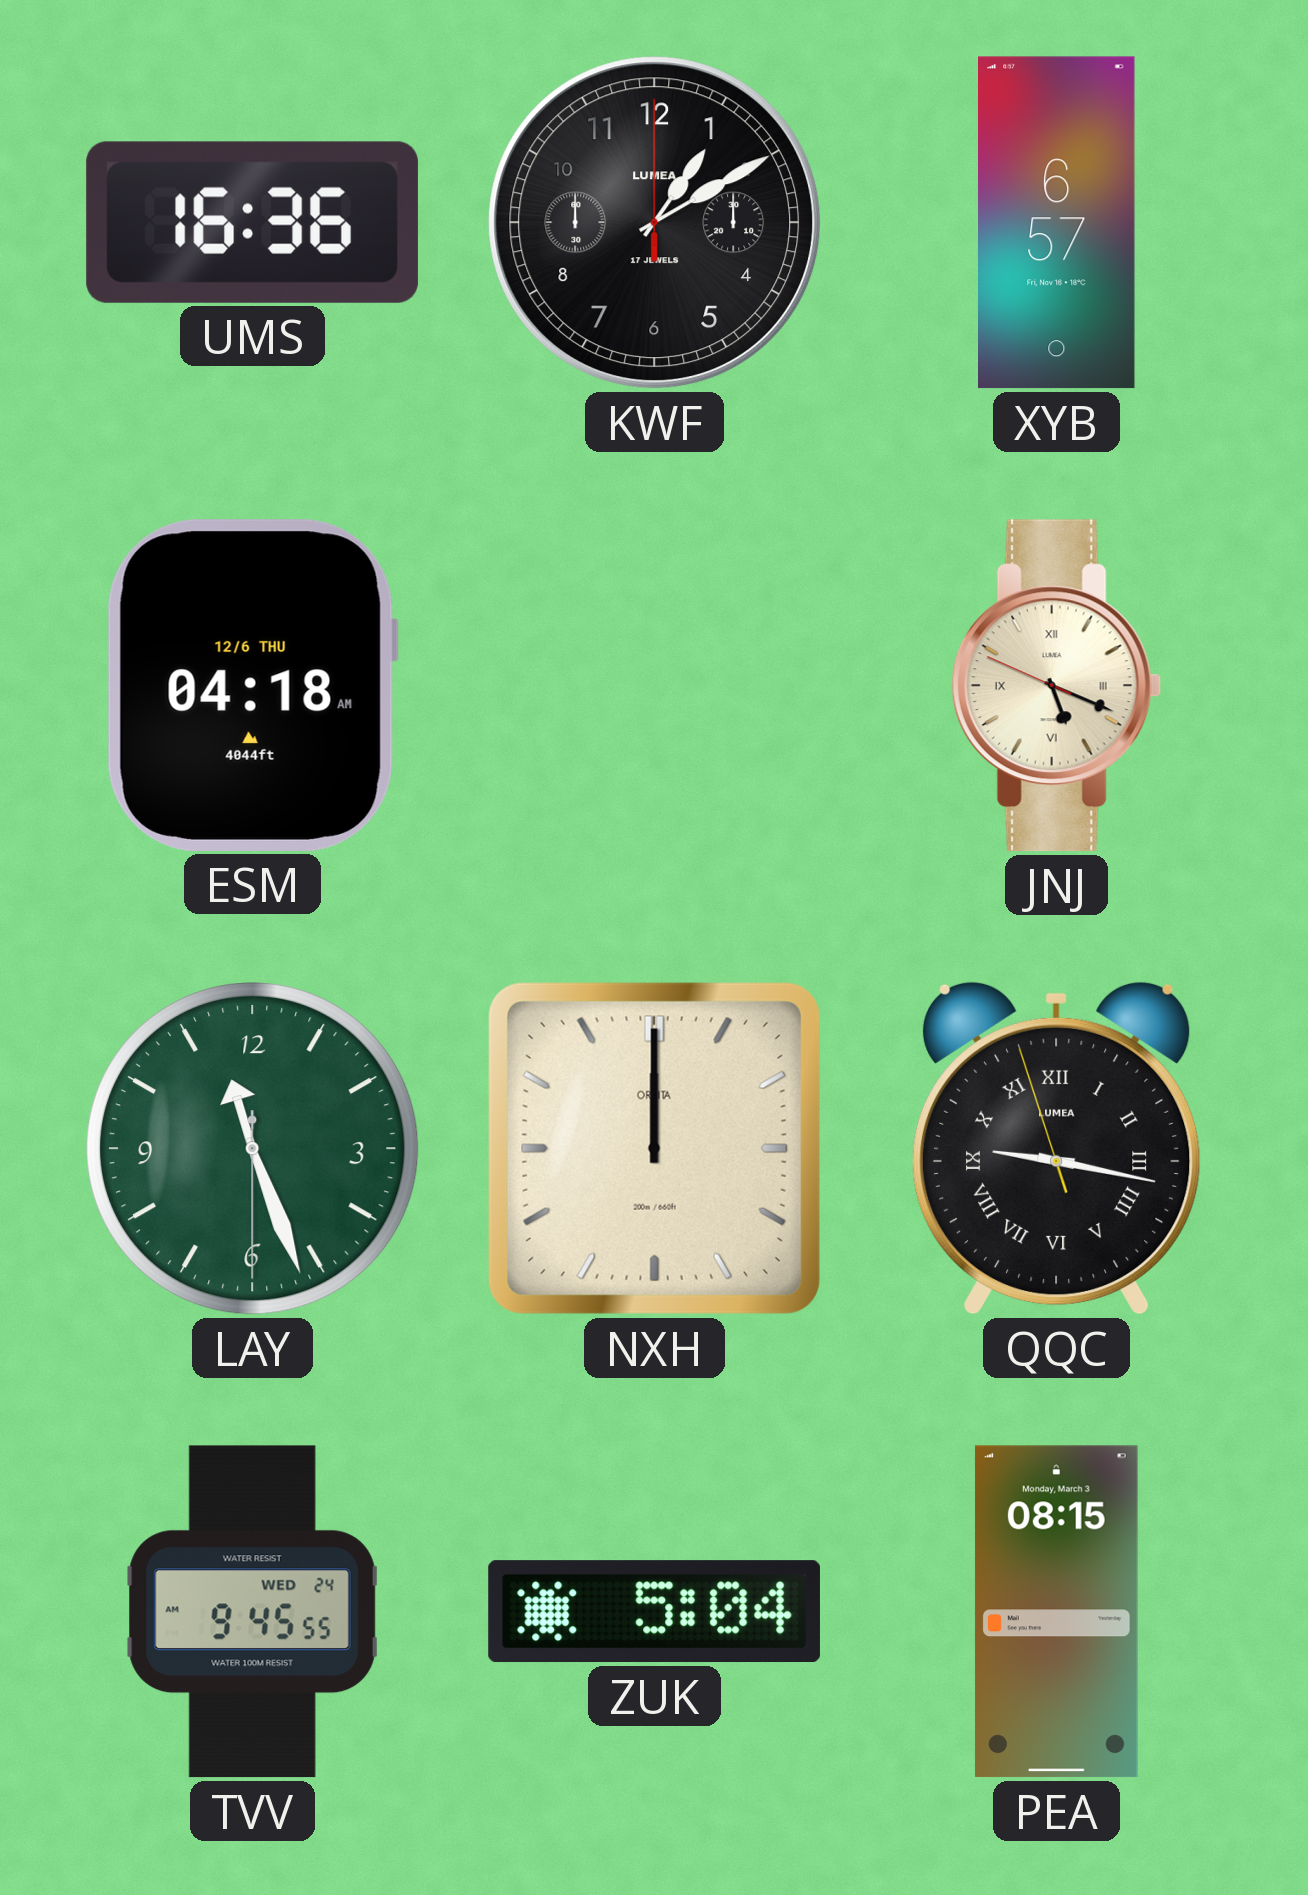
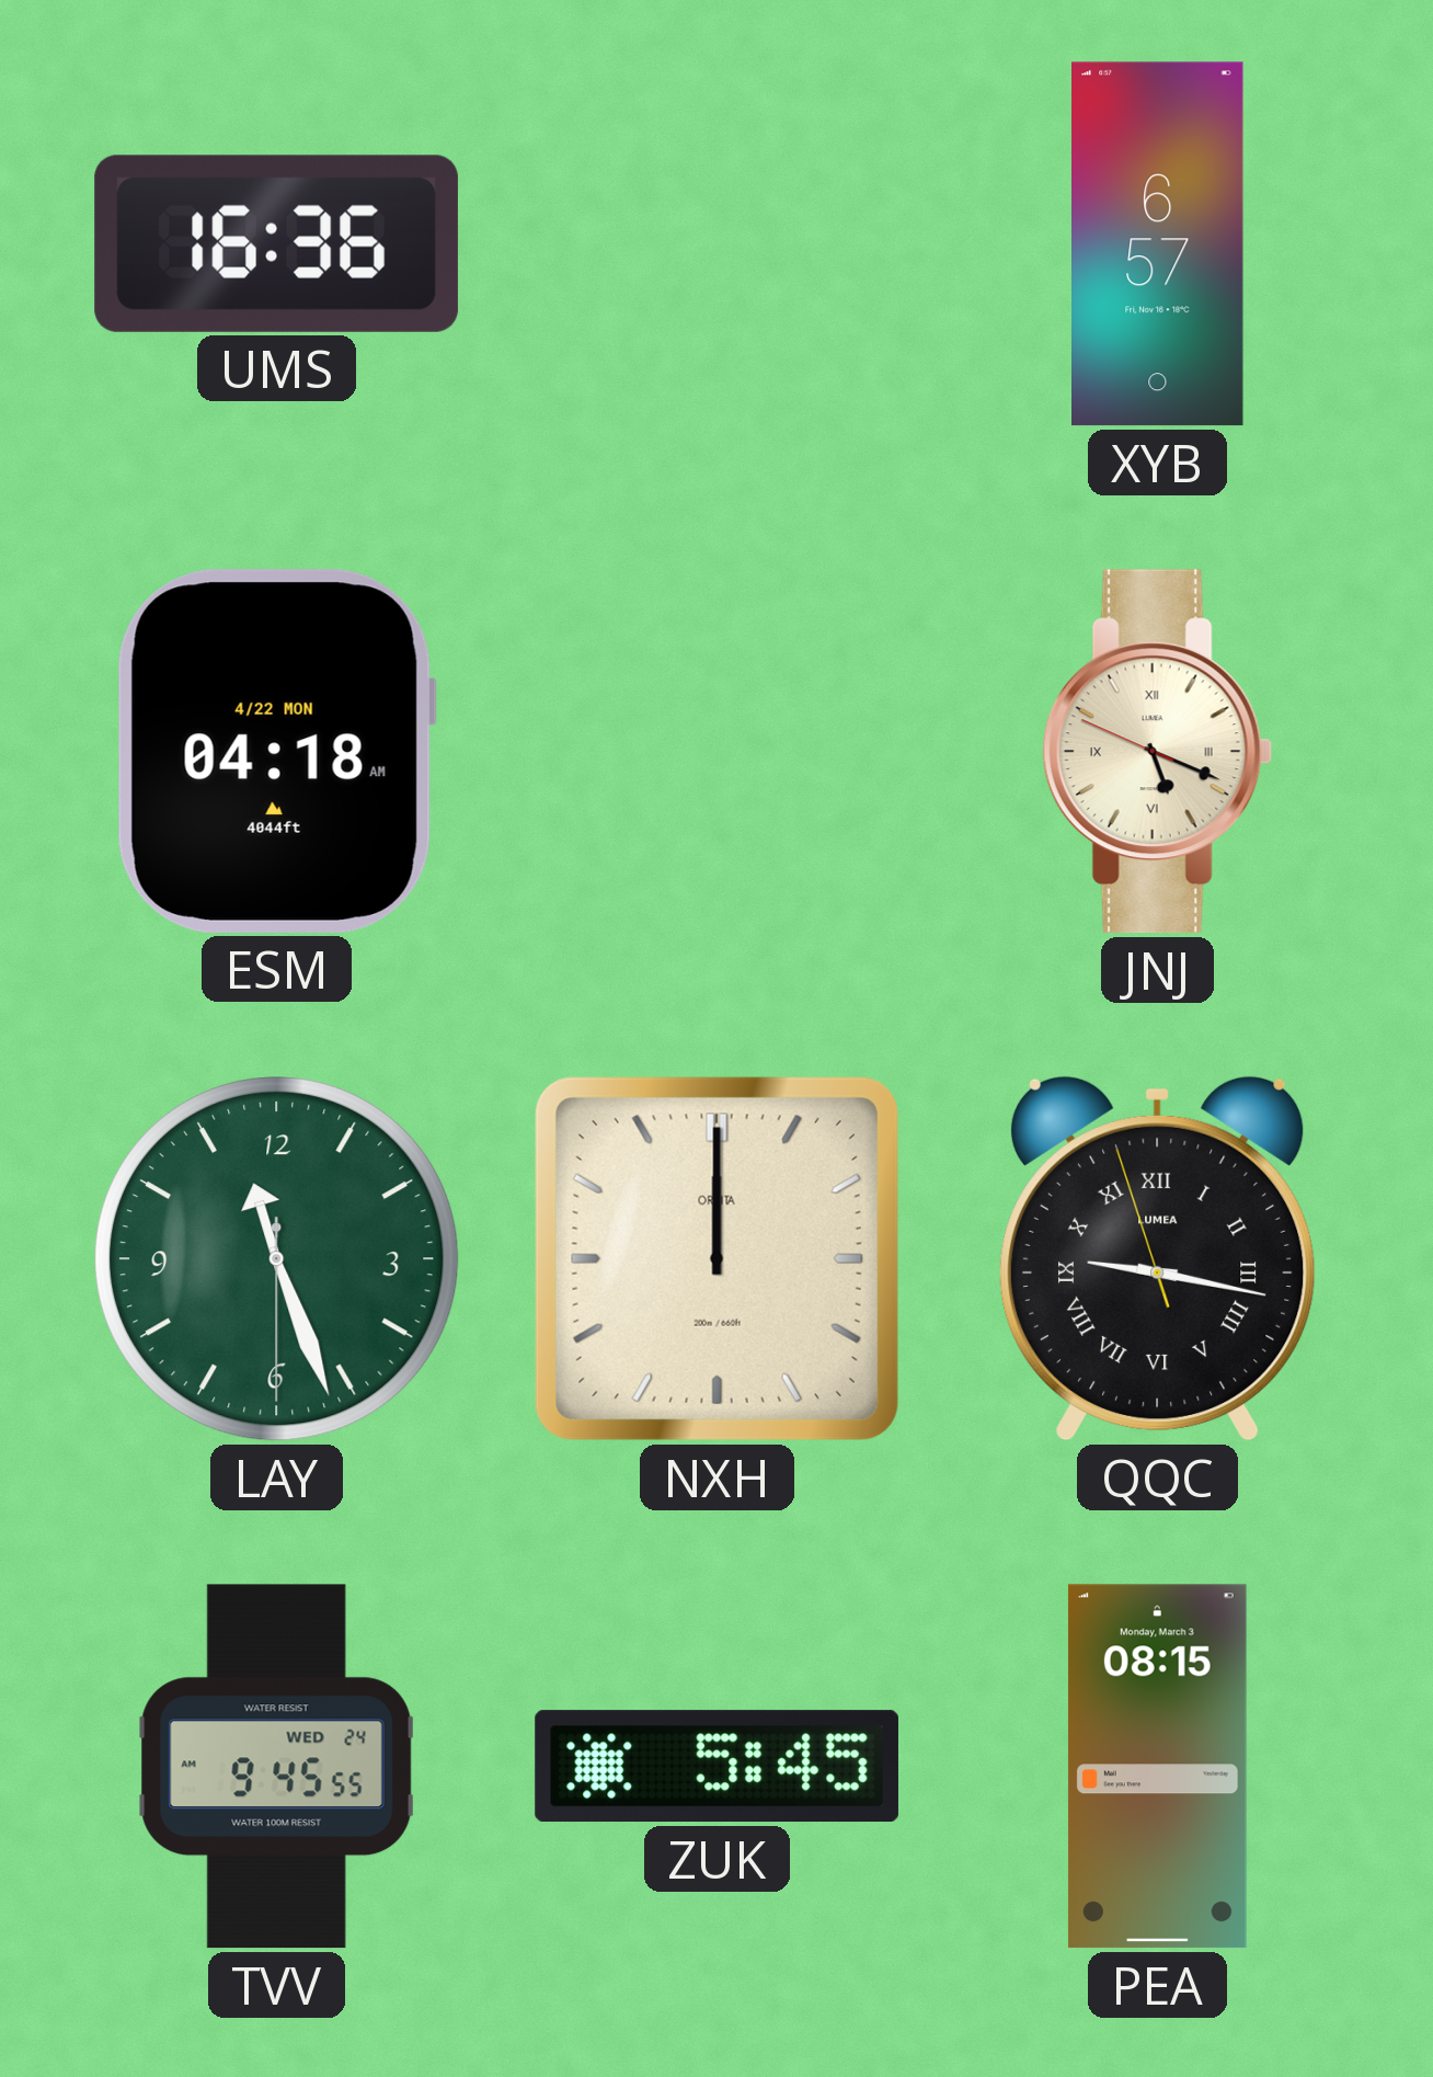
KWF: 1:10 -> none (655, 223)
ESM date: 12/6 THU -> 4/22 MON (276, 751)
ZUK: 5:04 -> 5:45 (716, 1767)
